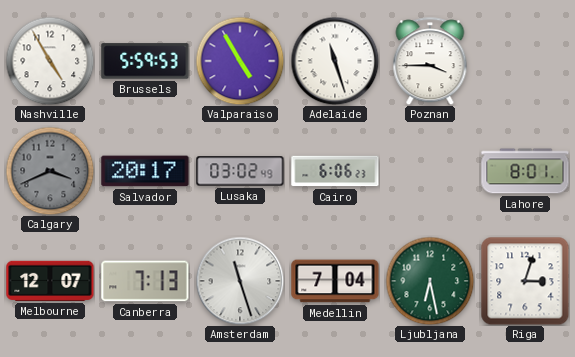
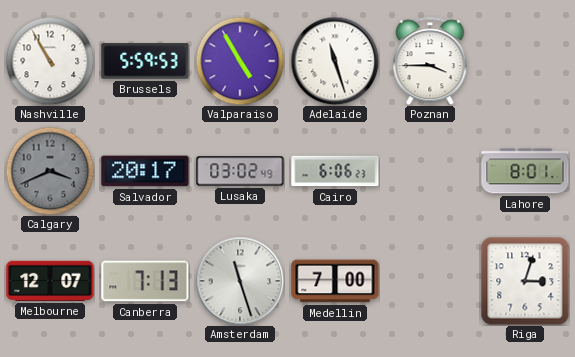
Nashville: 4:55 -> 10:55 (50, 61)
Medellin: 7:04 -> 7:00 (335, 281)
Ljubljana: 6:28 -> none (430, 281)
